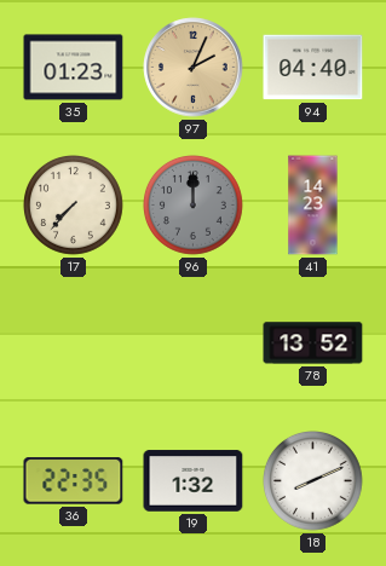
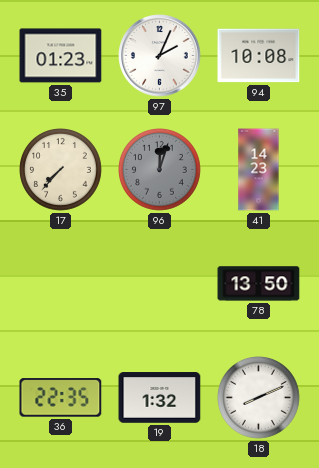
97 dial: champagne -> white (160, 56)
94: 04:40 -> 10:08 (259, 56)
96: 12:00 -> 12:03 (160, 170)
78: 13:52 -> 13:50 (259, 284)
